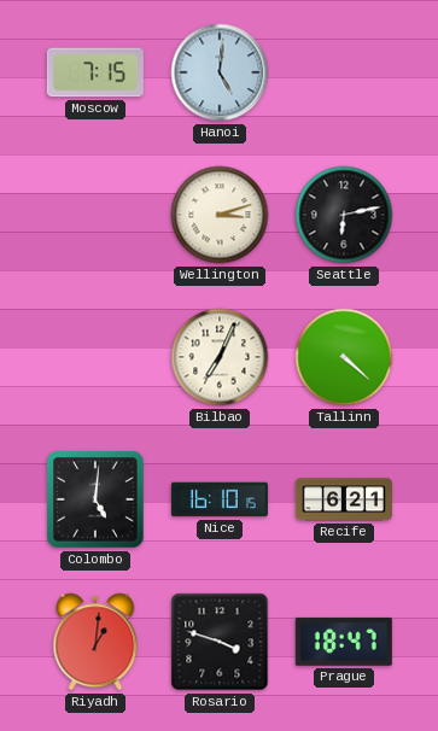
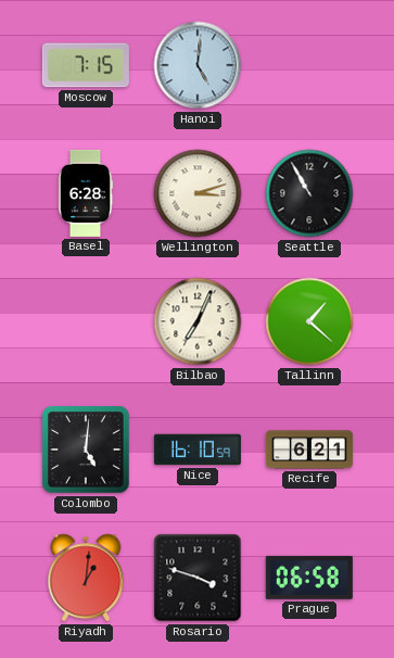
Basel: none -> 6:28 (86, 193)
Seattle: 6:13 -> 10:55 (309, 193)
Tallinn: 4:22 -> 1:22 (309, 321)
Nice: 16:10:15 -> 16:10:59 (198, 450)
Prague: 18:47 -> 06:58 (309, 578)
